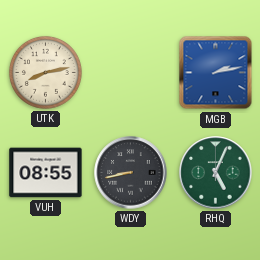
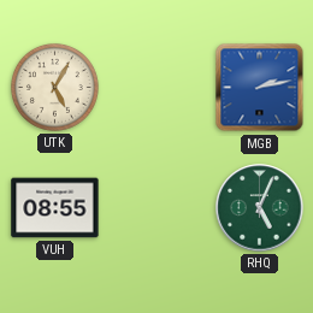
UTK: 8:13 -> 5:05 (54, 87)
WDY: 8:43 -> none (131, 173)
